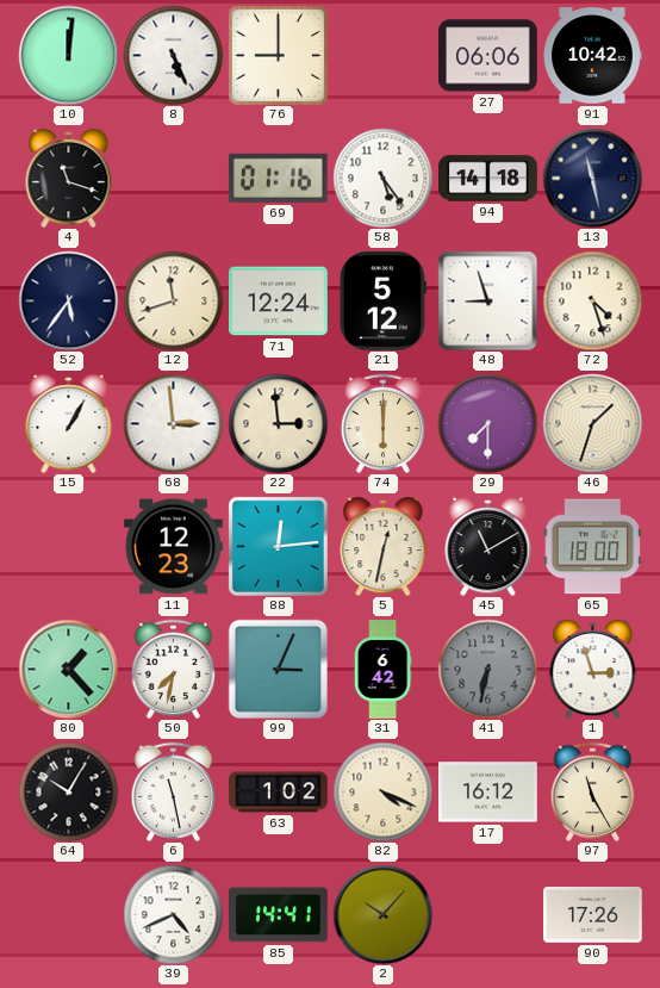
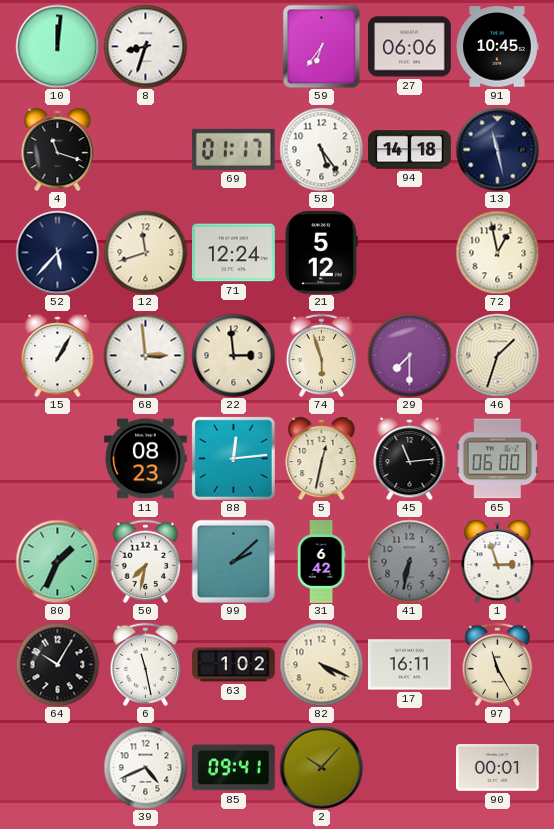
8: 5:26 -> 8:33 (145, 46)
76: 9:00 -> none (278, 55)
59: none -> 6:36 (322, 46)
91: 10:42 -> 10:45 (497, 47)
69: 01:16 -> 01:17 (233, 149)
52: 5:36 -> 5:37 (57, 252)
48: 8:57 -> none (487, 300)
72: 4:27 -> 12:58 (497, 252)
74: 6:00 -> 5:57 (322, 355)
11: 12:23 -> 08:23 (146, 459)
45: 11:10 -> 11:14 (410, 458)
65: 18:00 -> 06:00 (497, 459)
80: 1:23 -> 1:34 (57, 561)
99: 3:04 -> 2:08 (233, 561)
17: 16:12 -> 16:11 (410, 665)
85: 14:41 -> 09:41 (234, 768)
90: 17:26 -> 00:01 (498, 768)
